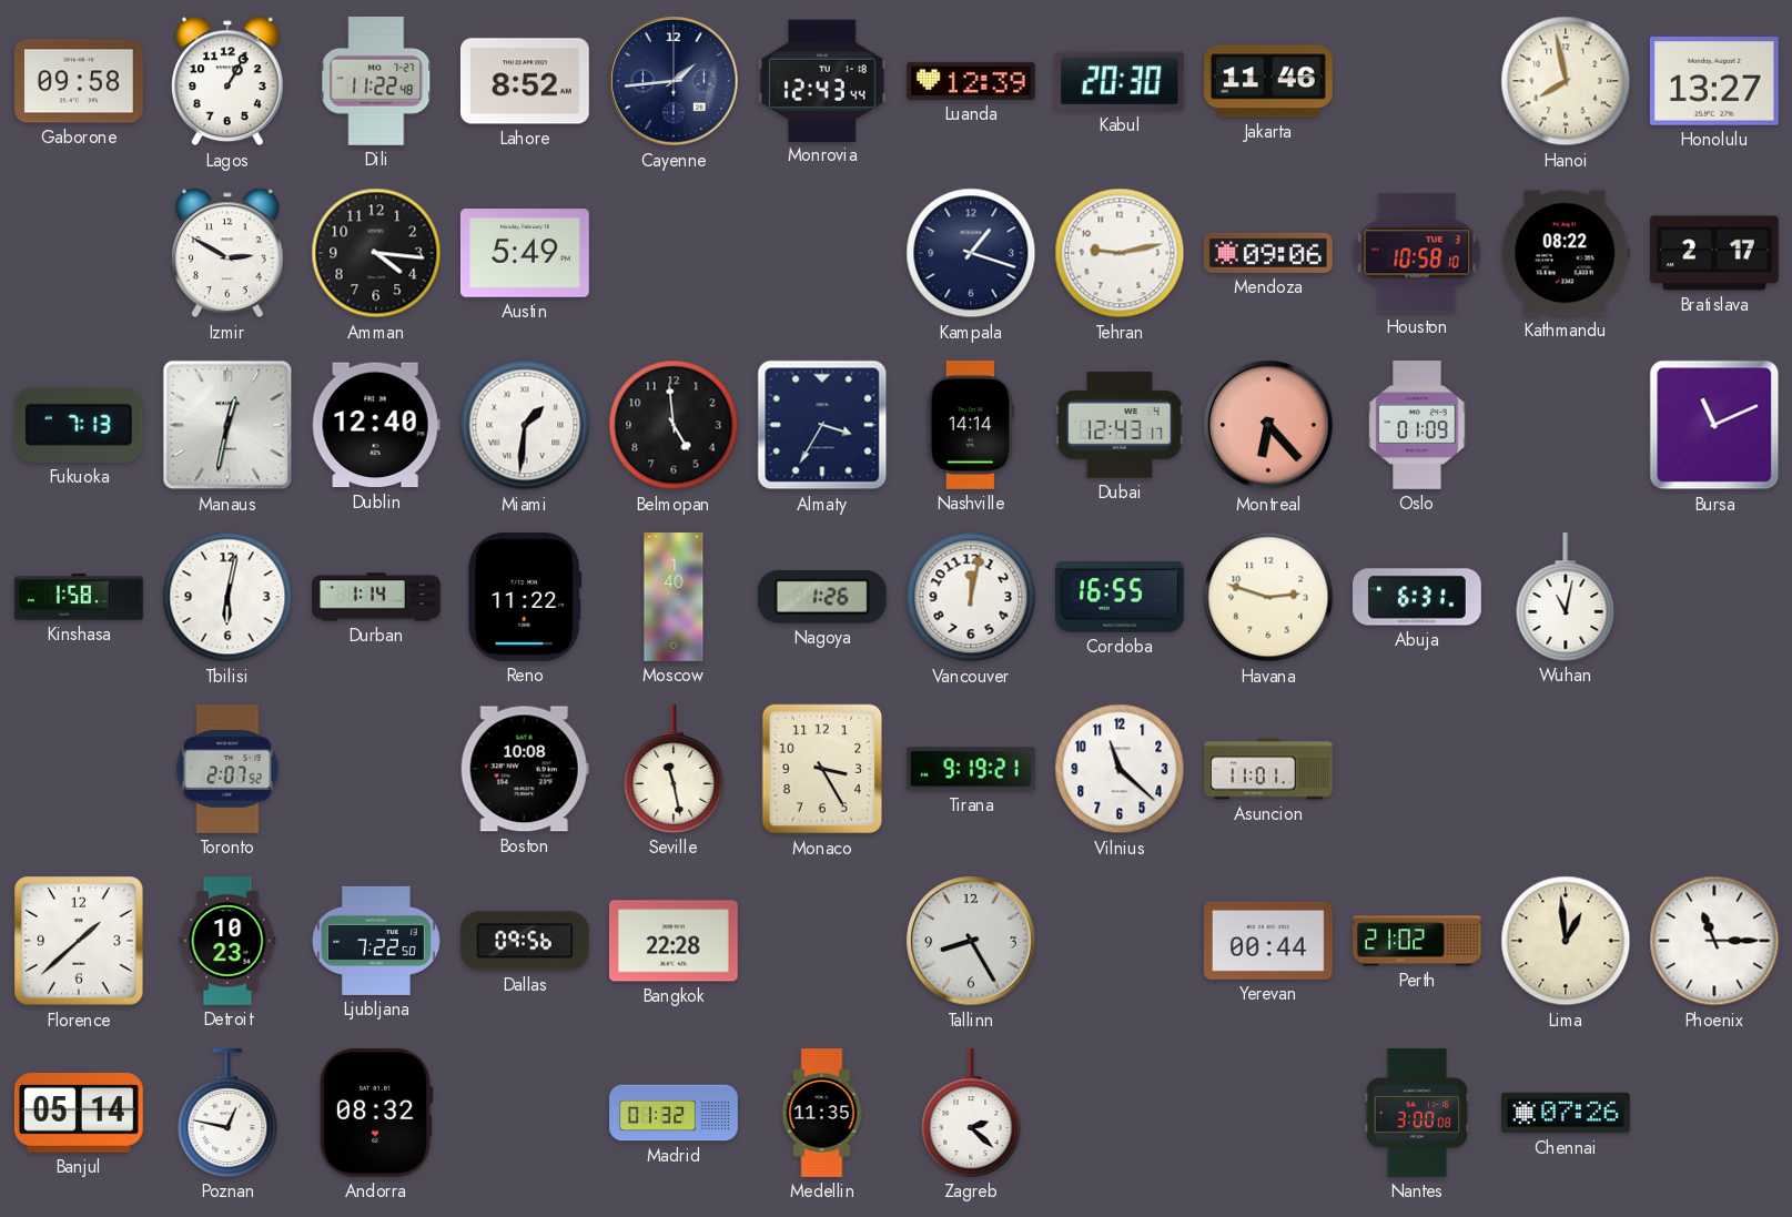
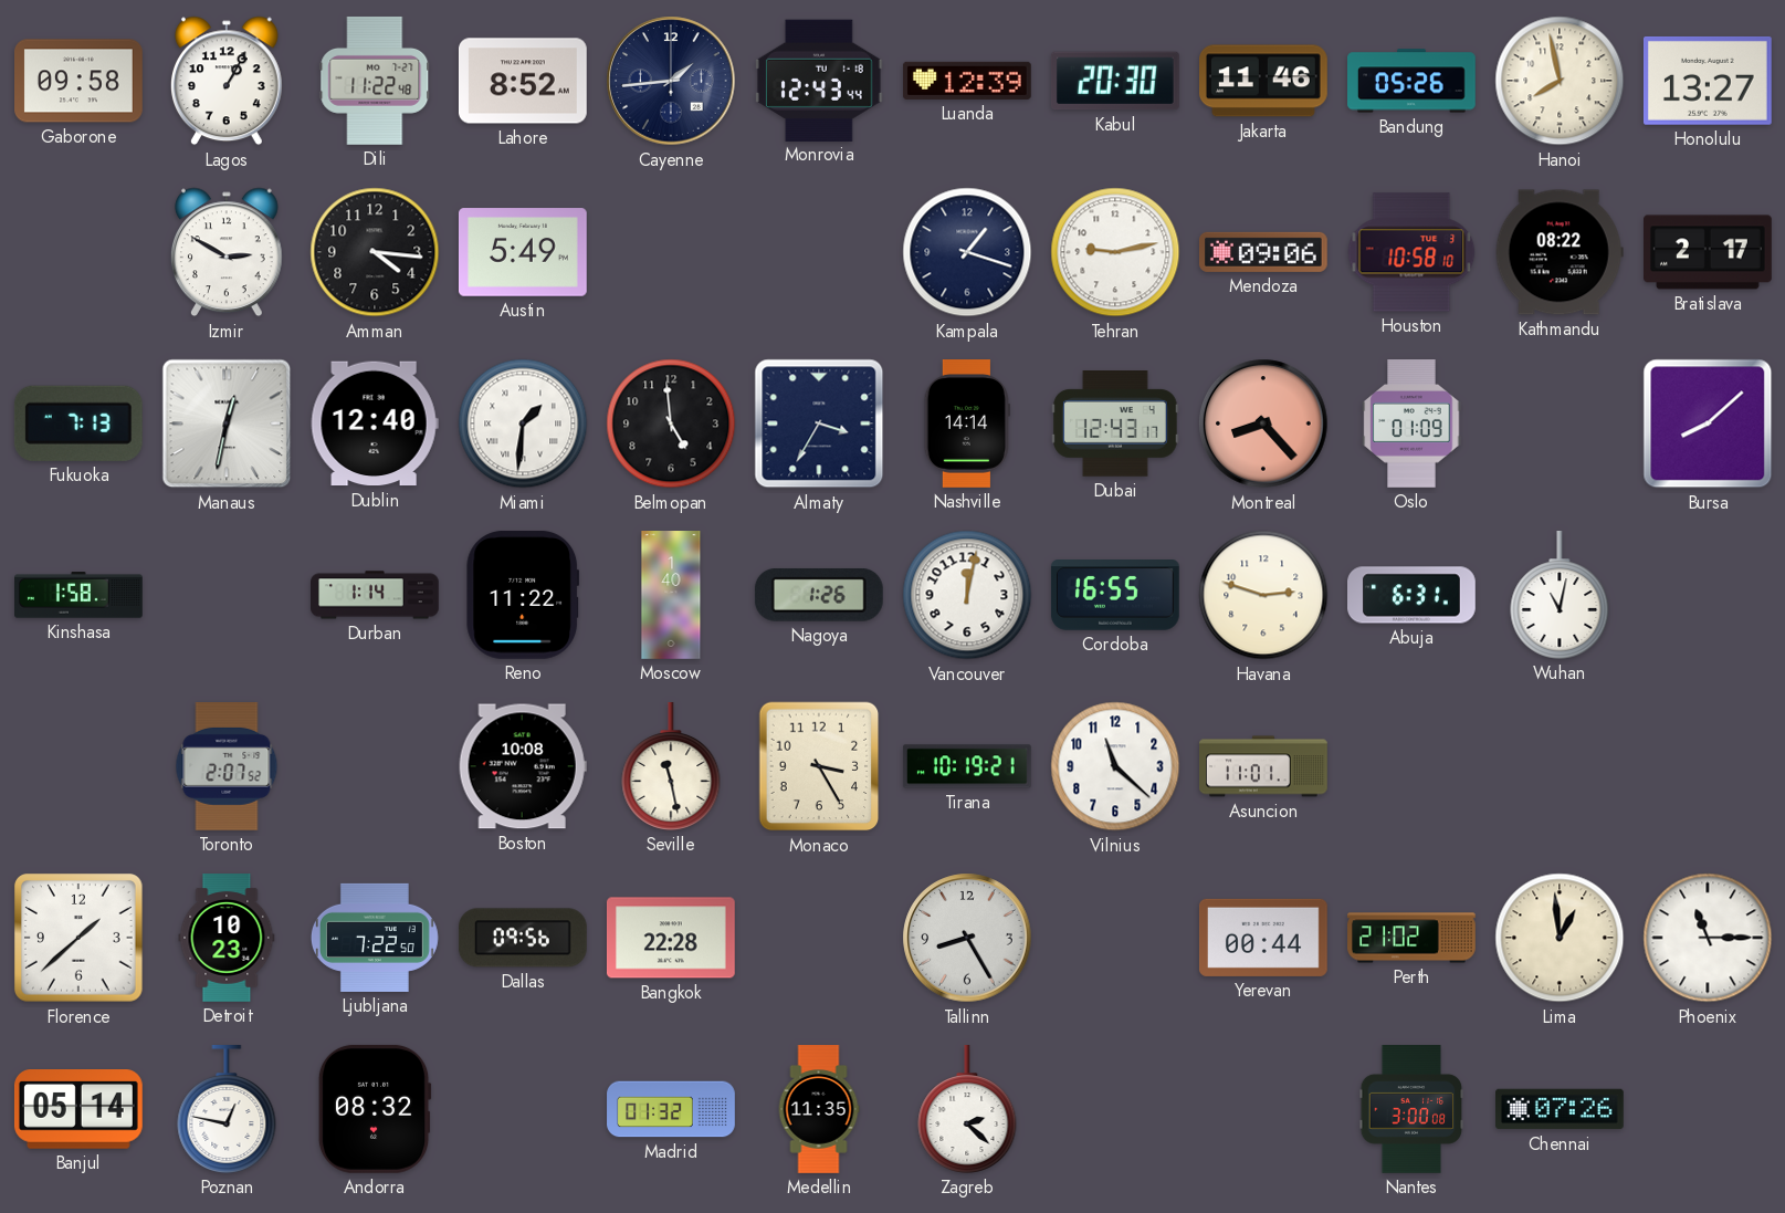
Bandung: none -> 05:26 (1413, 81)
Montreal: 6:23 -> 8:23 (1263, 423)
Bursa: 11:11 -> 8:08 (1708, 423)
Tbilisi: 6:02 -> none (227, 597)
Tirana: 9:19 -> 10:19 (967, 766)
